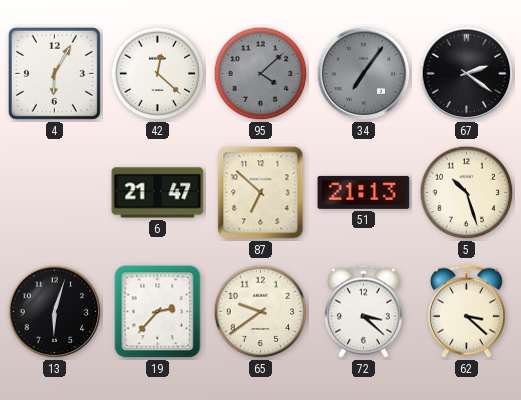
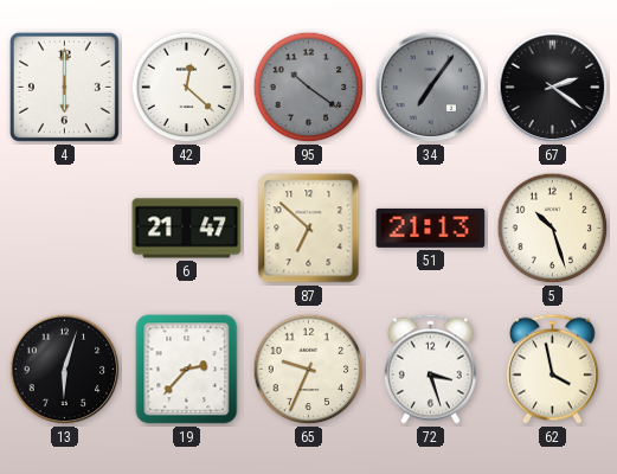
4: 6:05 -> 6:00 (64, 87)
95: 4:08 -> 10:21 (309, 88)
65: 9:39 -> 9:34 (309, 370)
72: 3:22 -> 3:27 (430, 369)
62: 3:22 -> 3:58 (552, 369)
